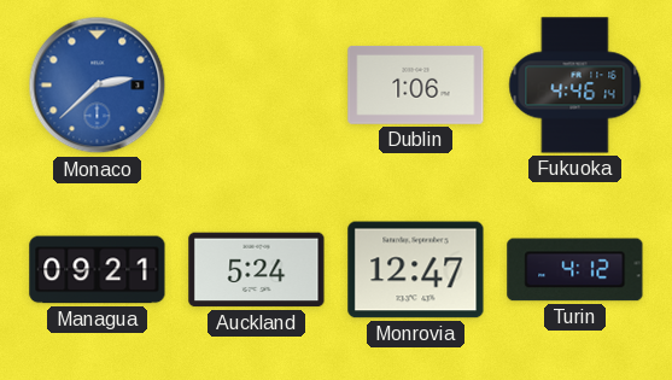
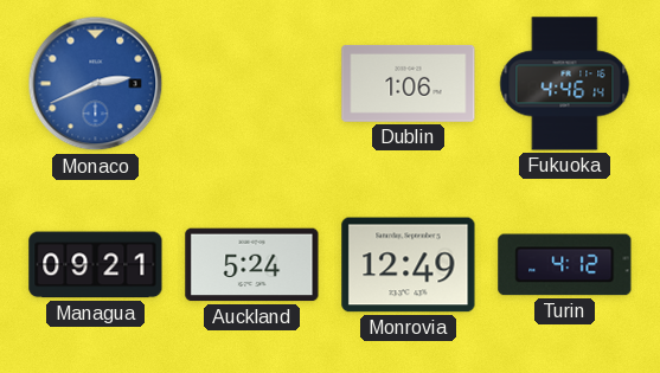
Monaco: 2:38 -> 2:41 (96, 84)
Monrovia: 12:47 -> 12:49 (409, 265)
